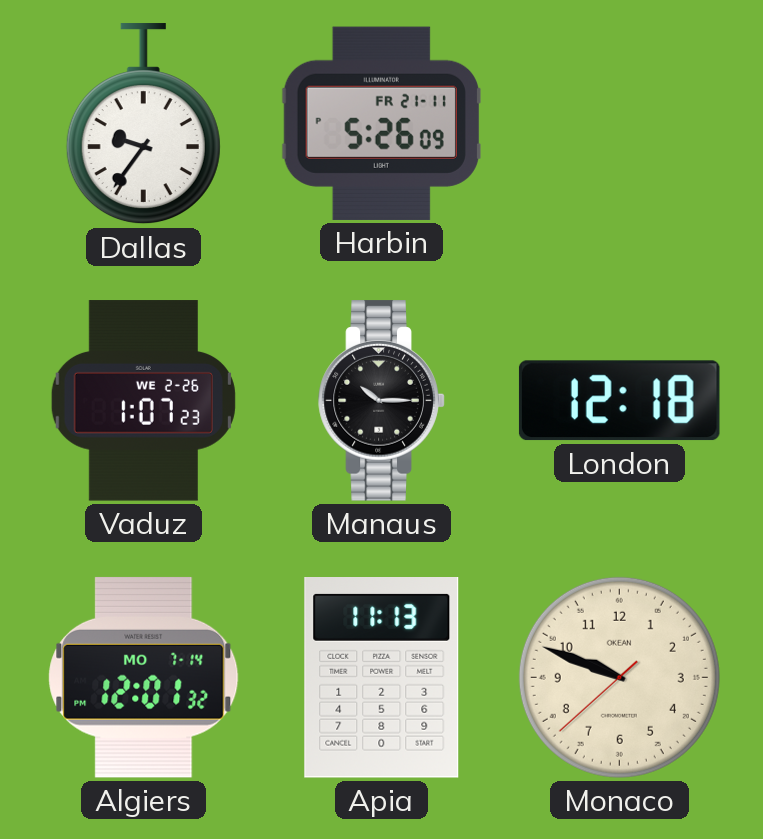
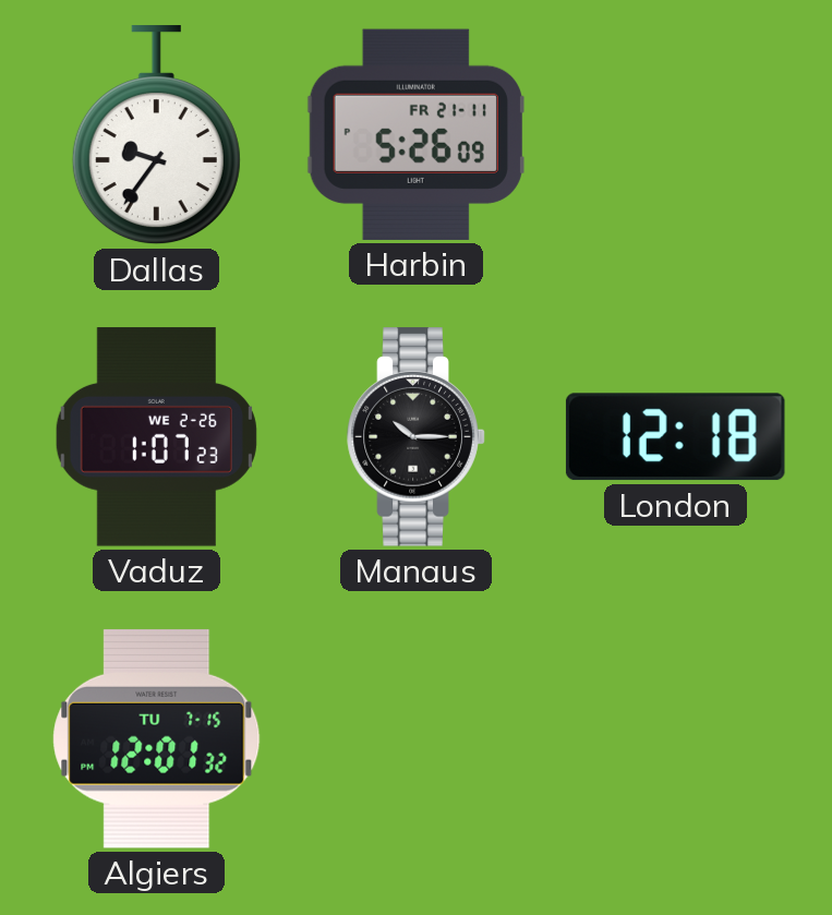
Algiers date: MO 7-14 -> TU 7-15 (157, 738)
Apia: 11:13 -> none (382, 678)
Monaco: 9:48 -> none (619, 677)
